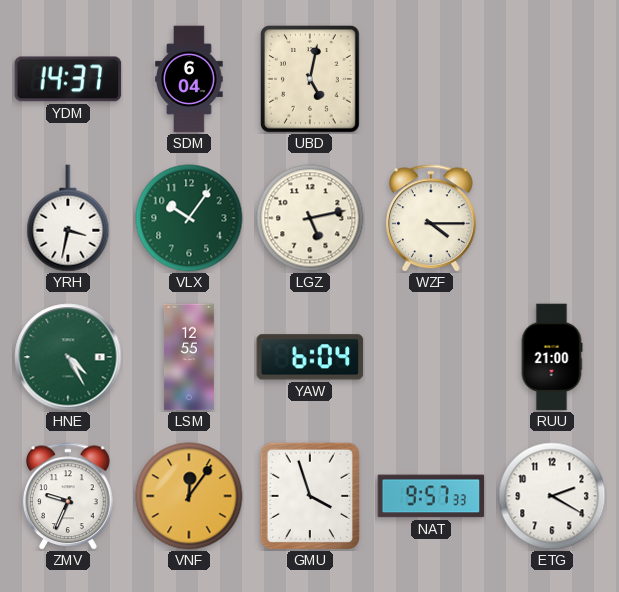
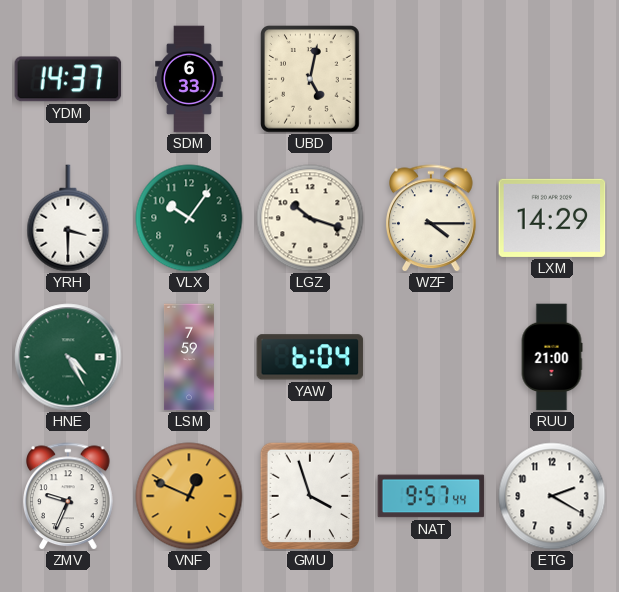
SDM: 6:04 -> 6:33 (189, 79)
YRH: 3:32 -> 3:30 (68, 218)
LGZ: 5:13 -> 10:18 (310, 218)
LXM: none -> 14:29 (552, 218)
LSM: 12:55 -> 7:59 (189, 357)
VNF: 12:06 -> 12:49 (189, 496)
NAT: 9:57:33 -> 9:57:44 (431, 496)
